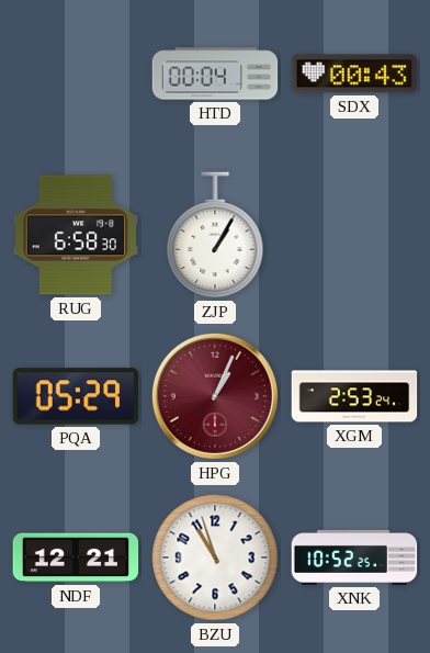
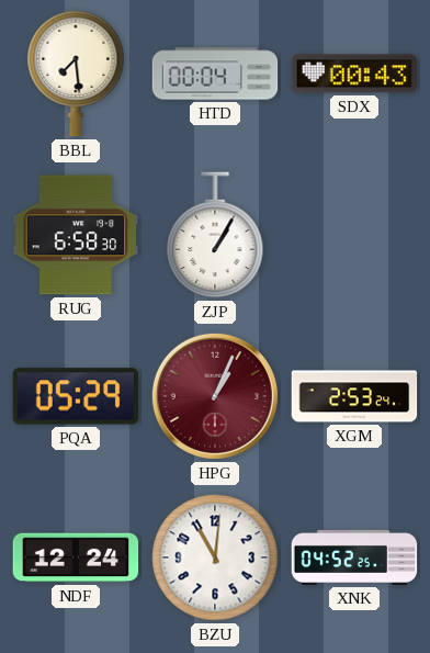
BBL: none -> 7:29 (76, 74)
NDF: 12:21 -> 12:24 (76, 558)
BZU: 10:57 -> 11:01 (215, 558)
XNK: 10:52 -> 04:52 (354, 558)
